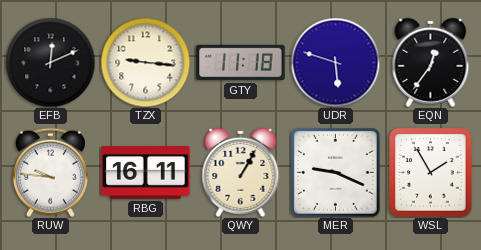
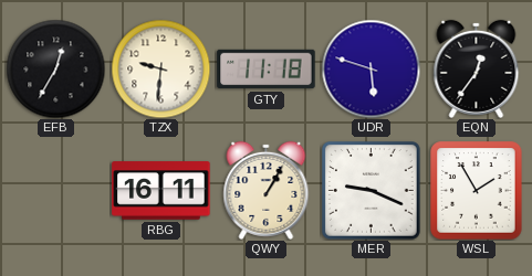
EFB: 12:11 -> 12:35 (55, 68)
TZX: 9:16 -> 9:31 (160, 68)
RUW: 9:46 -> none (50, 172)
